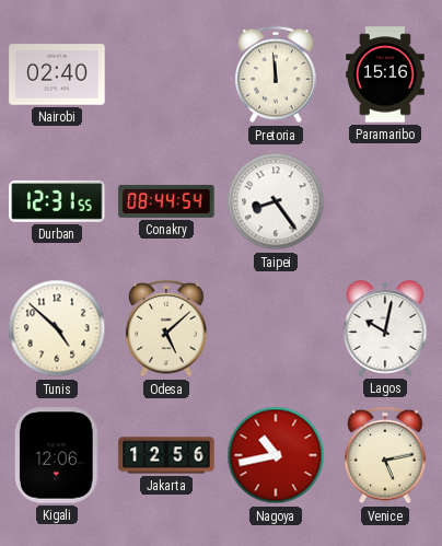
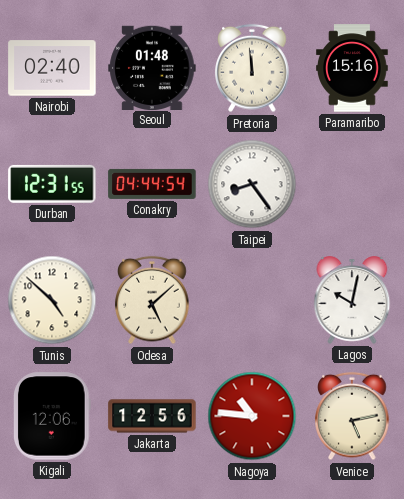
Seoul: none -> 01:48 (152, 67)
Conakry: 08:44 -> 04:44 (152, 184)
Nagoya: 10:43 -> 10:46 (252, 416)
